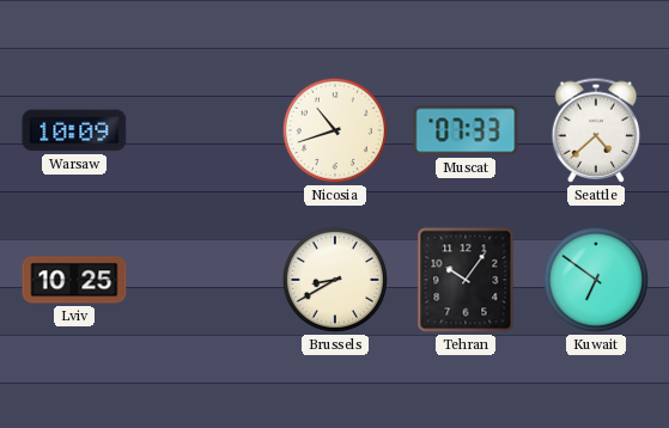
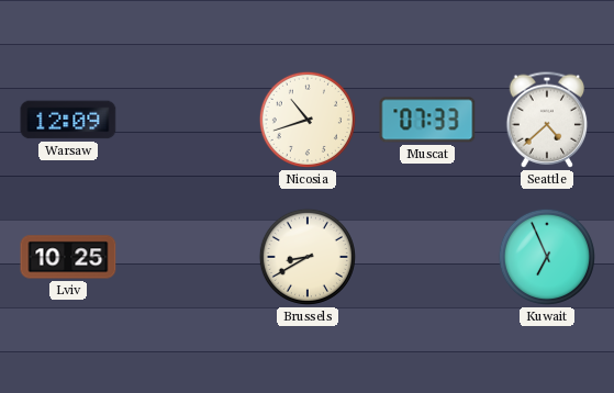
Warsaw: 10:09 -> 12:09 (68, 120)
Tehran: 10:06 -> none (466, 280)
Kuwait: 6:51 -> 6:56 (547, 257)
